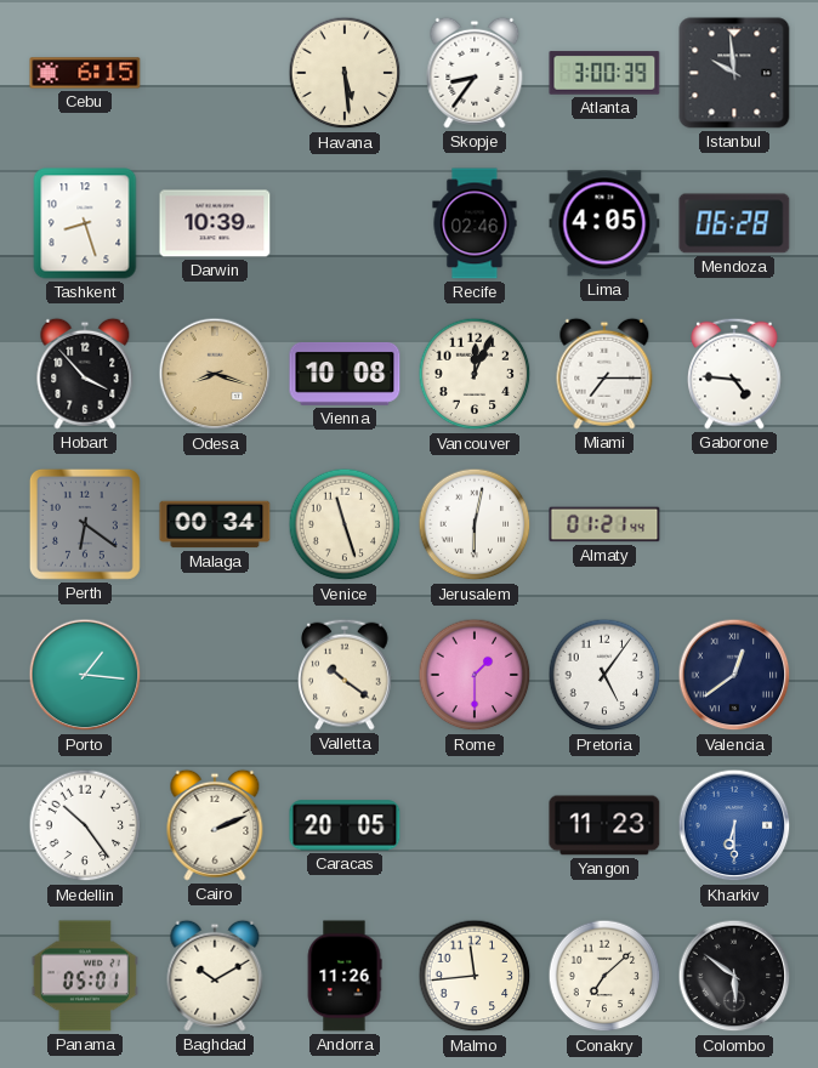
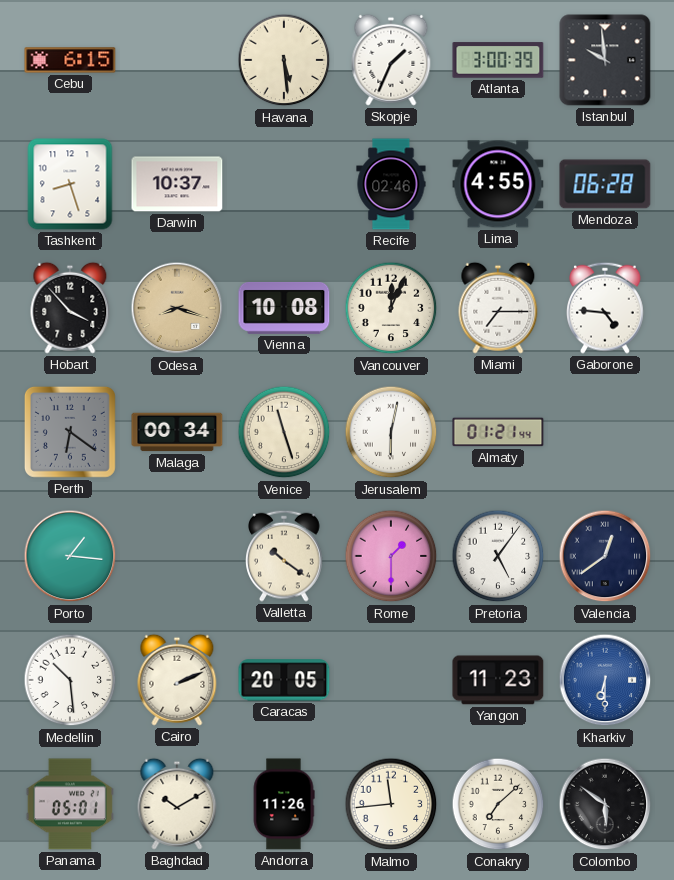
Skopje: 8:36 -> 1:34 (391, 60)
Darwin: 10:39 -> 10:37 (177, 184)
Lima: 4:05 -> 4:55 (498, 184)
Medellin: 10:24 -> 10:29 (70, 680)
